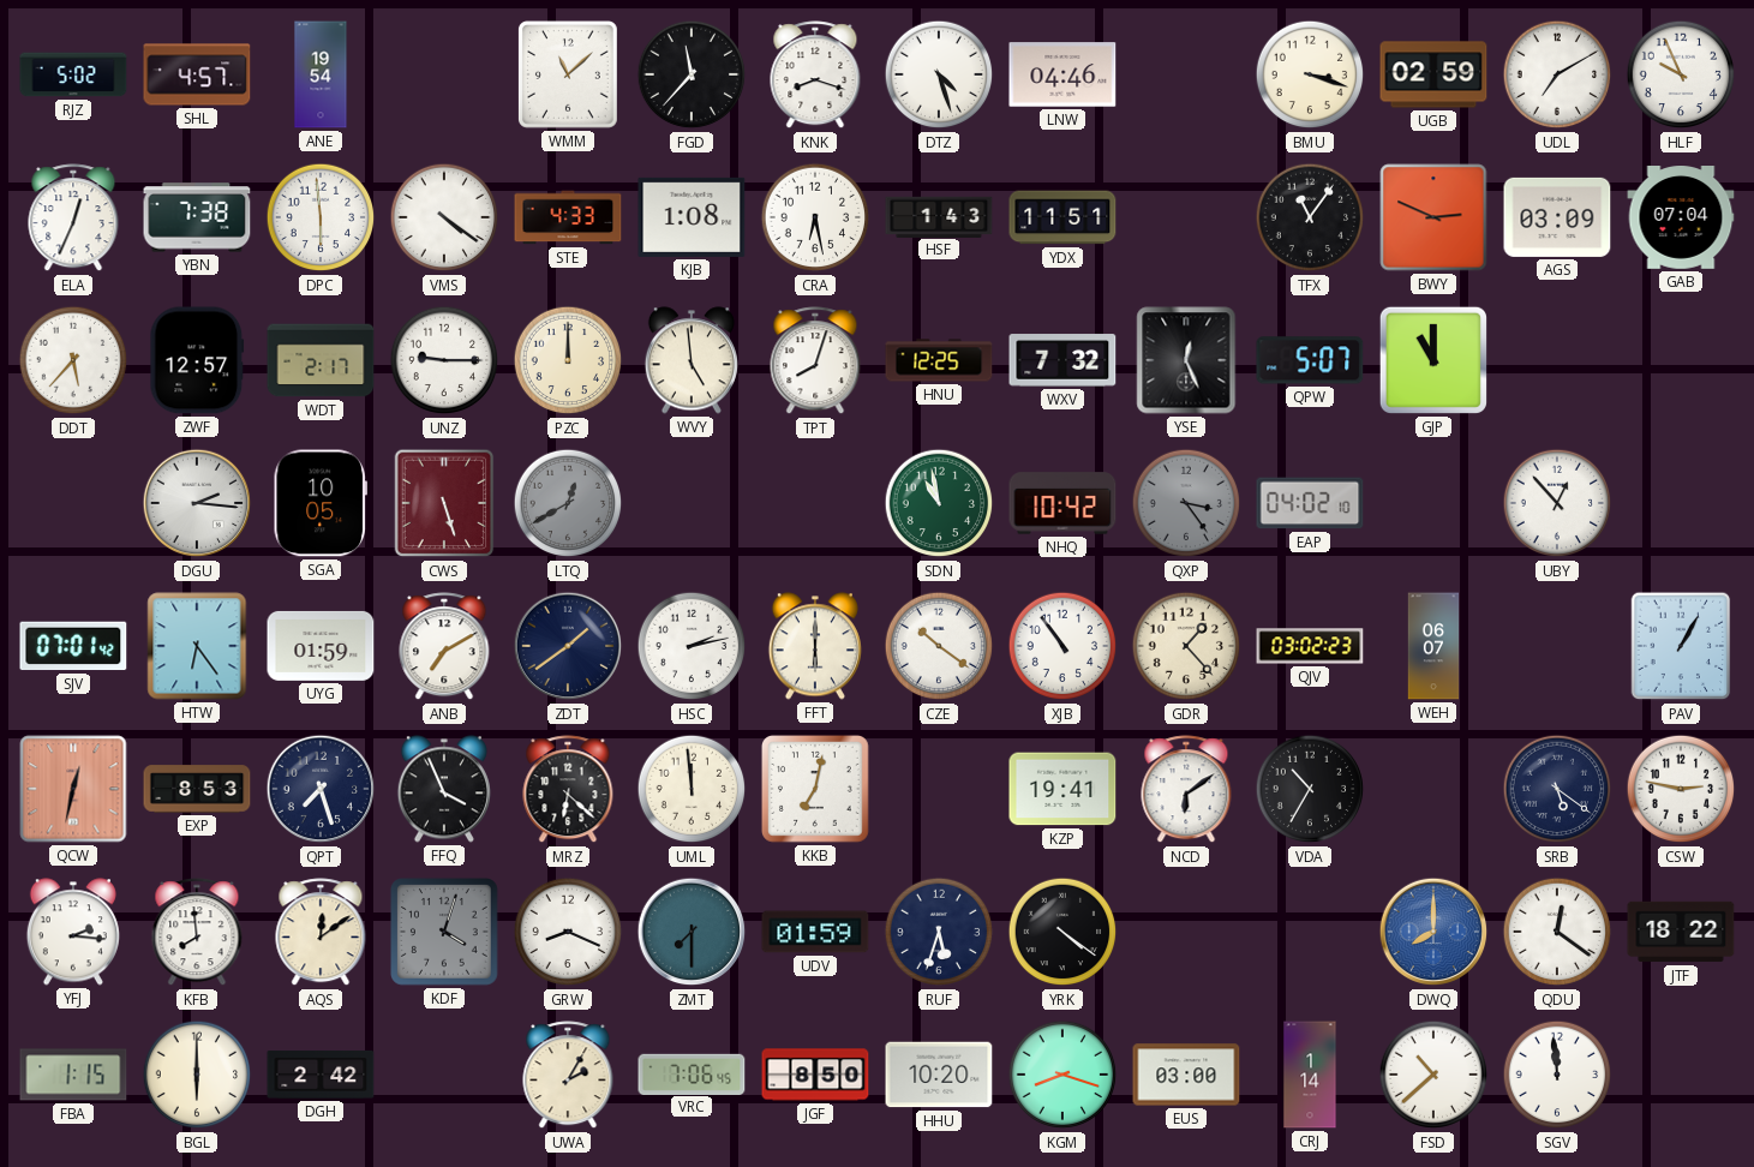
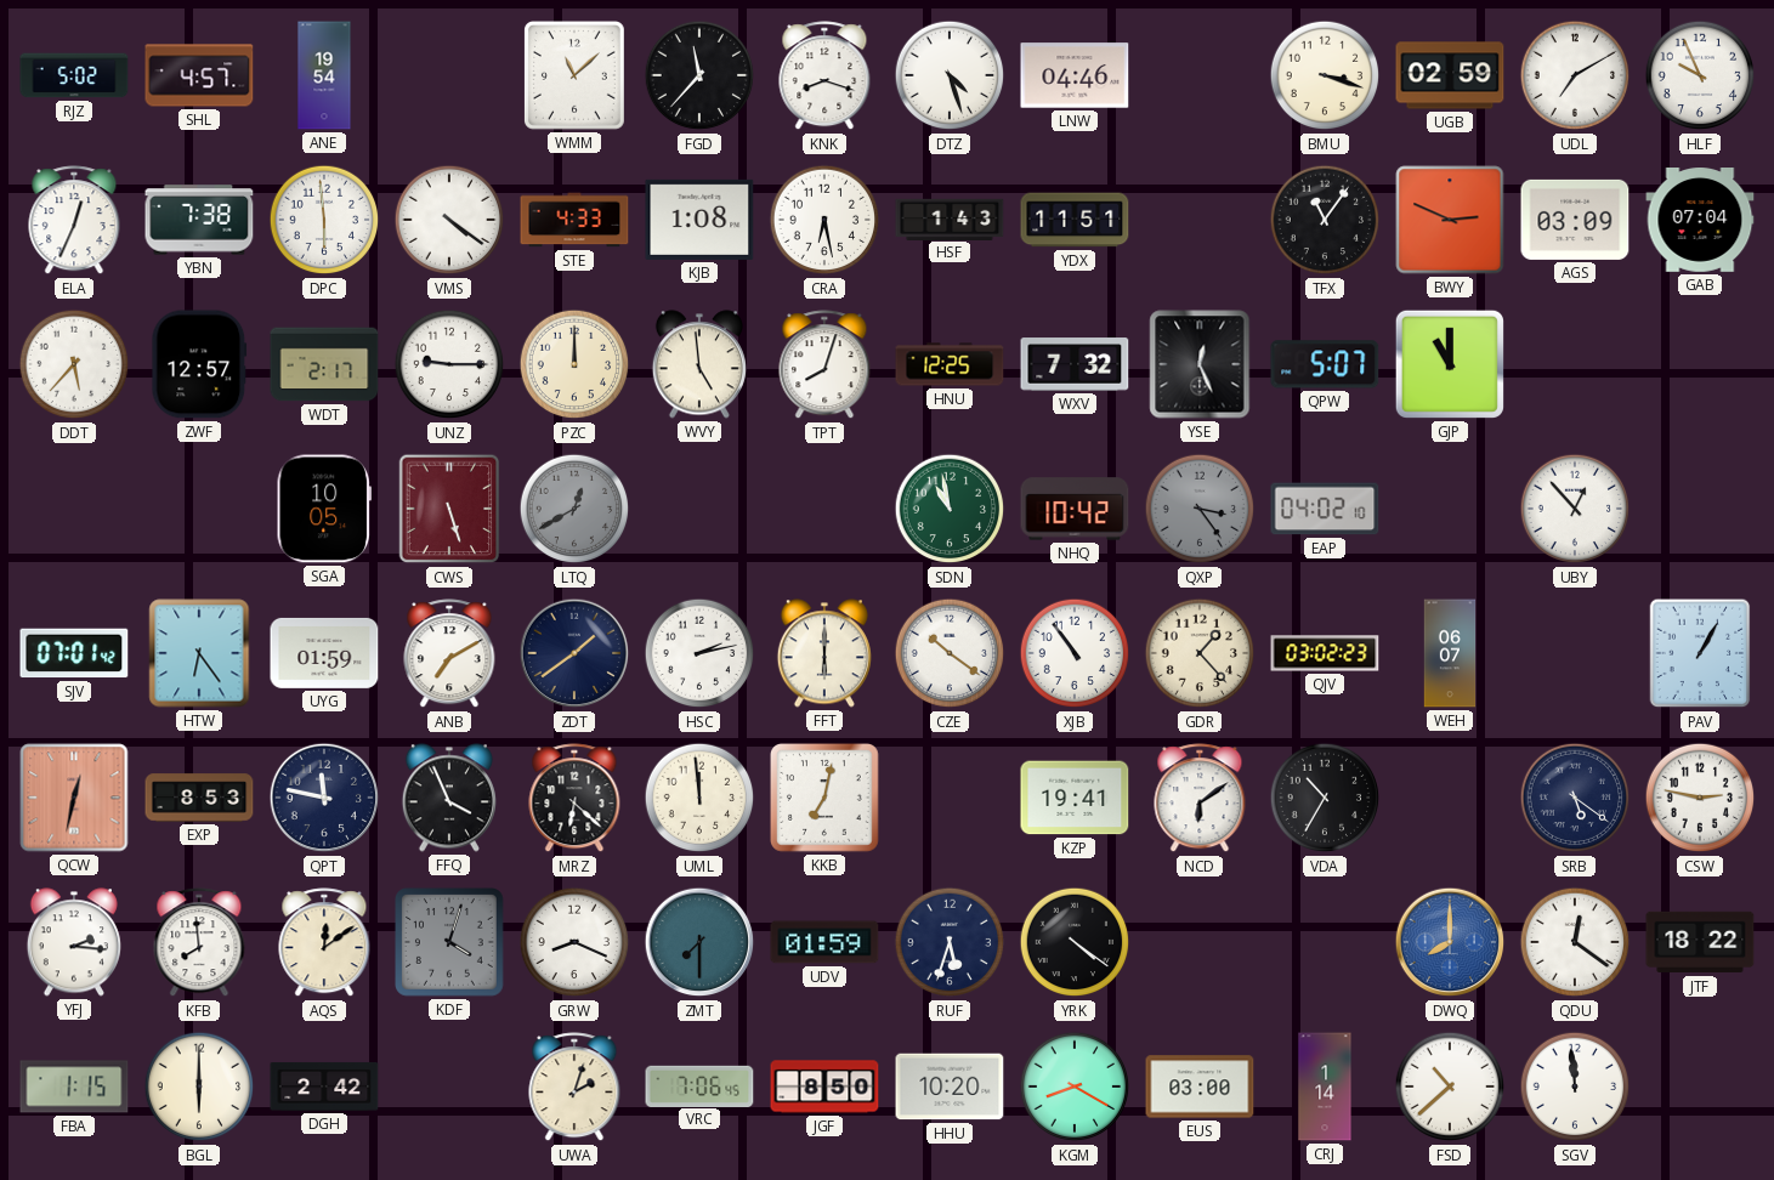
DGU: 2:16 -> none (197, 503)
QPT: 7:27 -> 11:47 (324, 798)
UWA: 2:05 -> 2:03 (574, 1088)
KGM: 8:18 -> 8:20 (1075, 1087)
